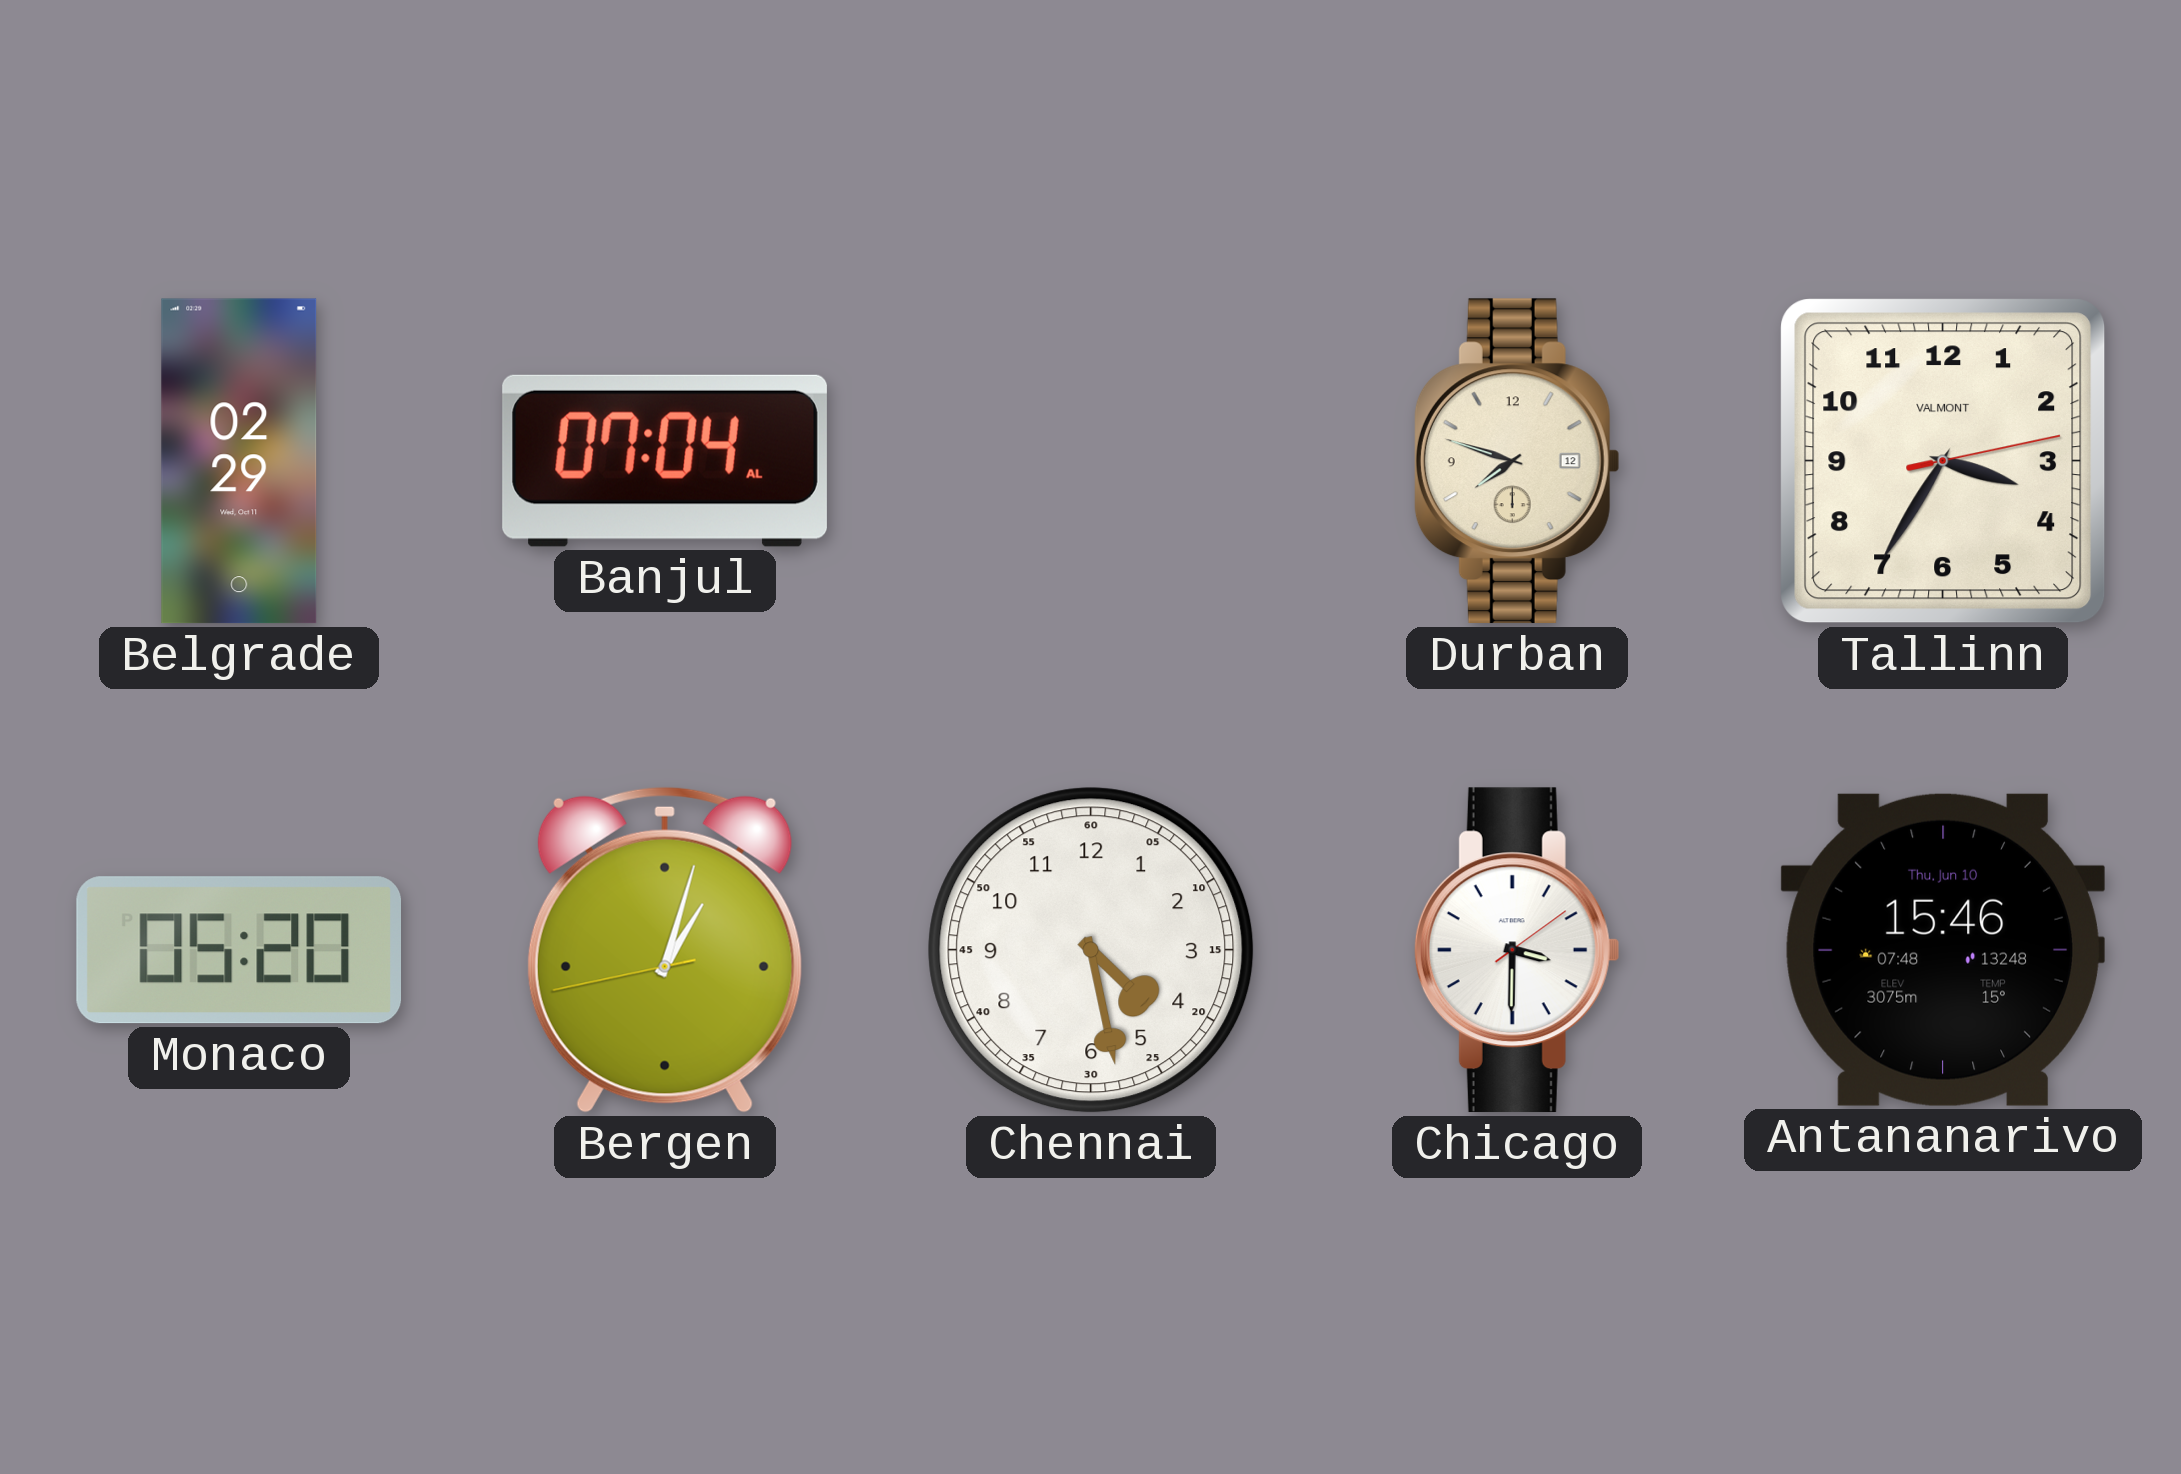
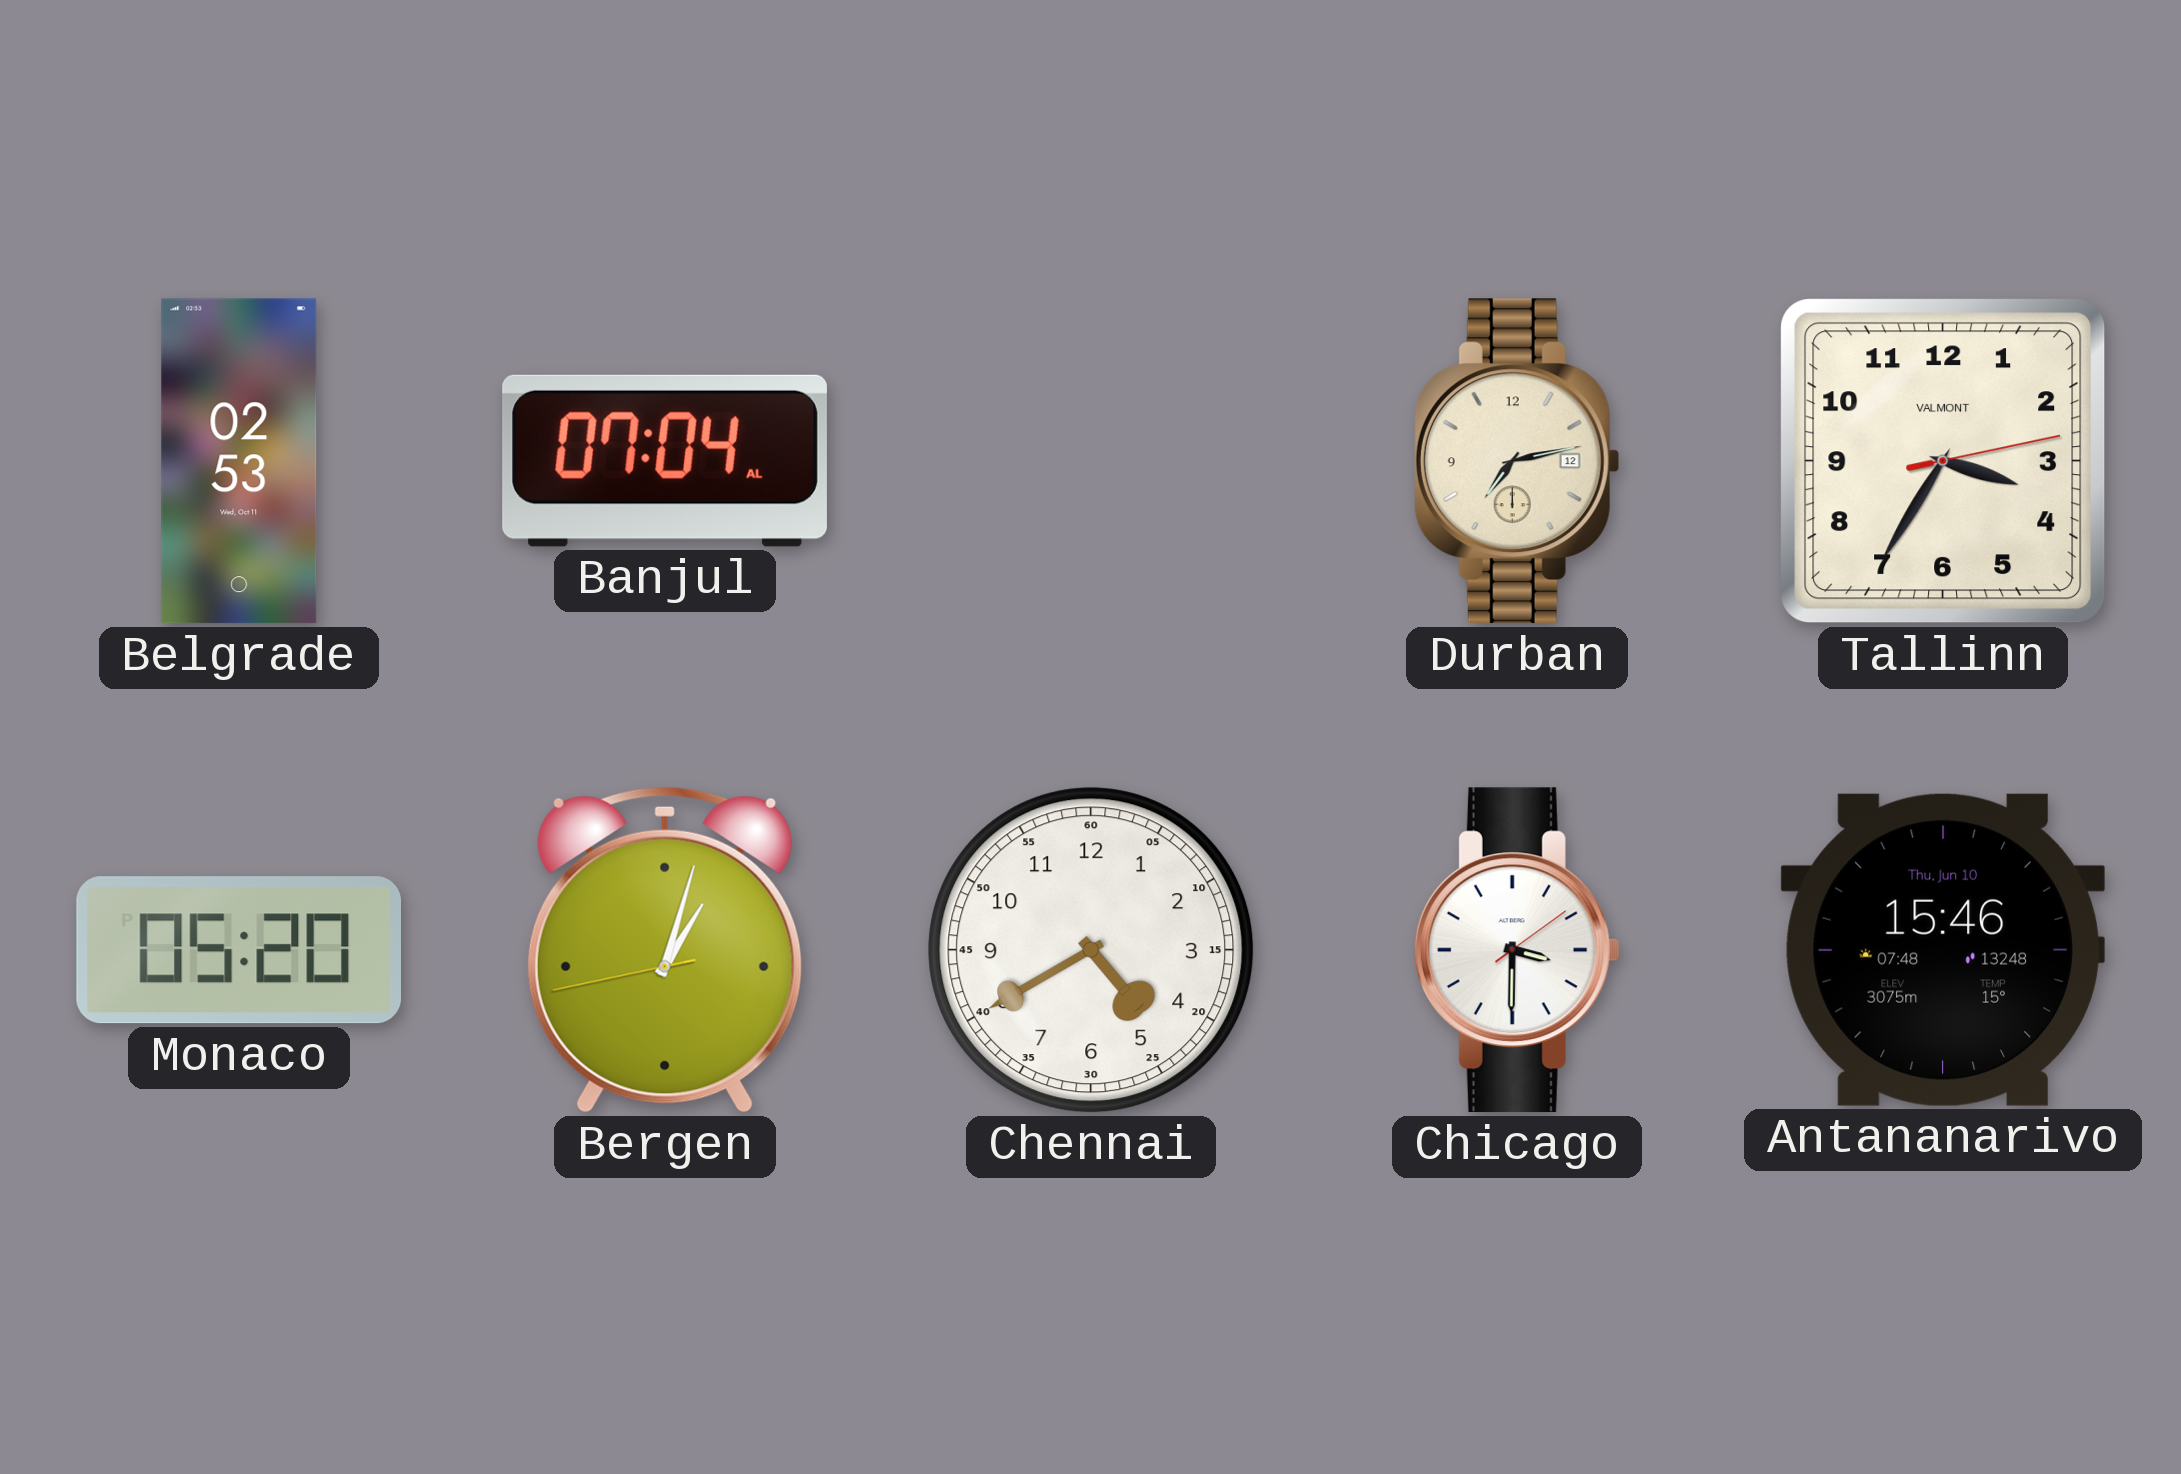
Belgrade: 02:29 -> 02:53 (239, 461)
Durban: 7:48 -> 7:13 (1517, 461)
Chennai: 4:28 -> 4:40 (1091, 950)
